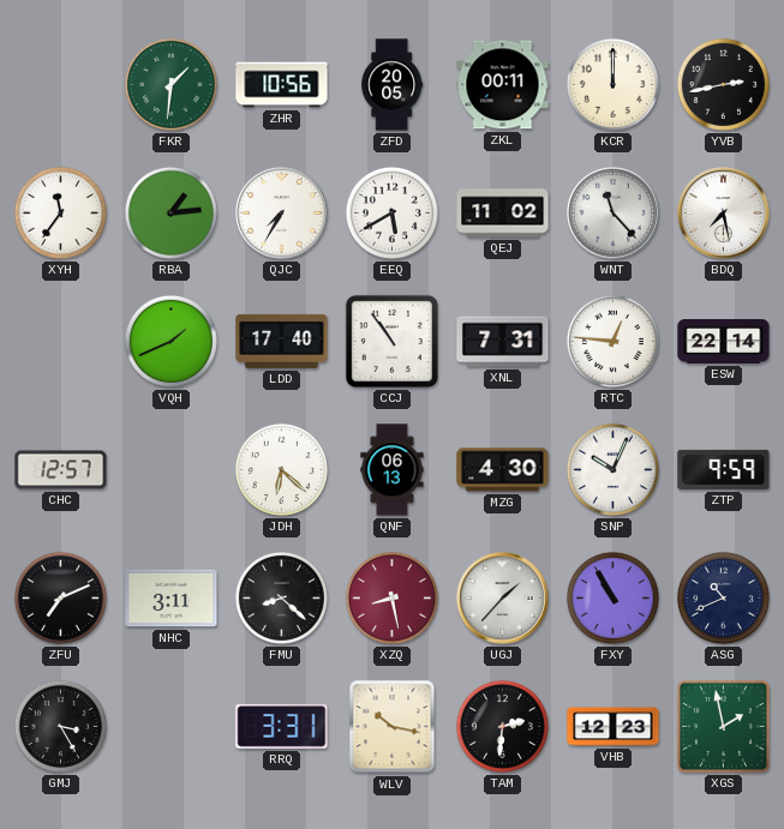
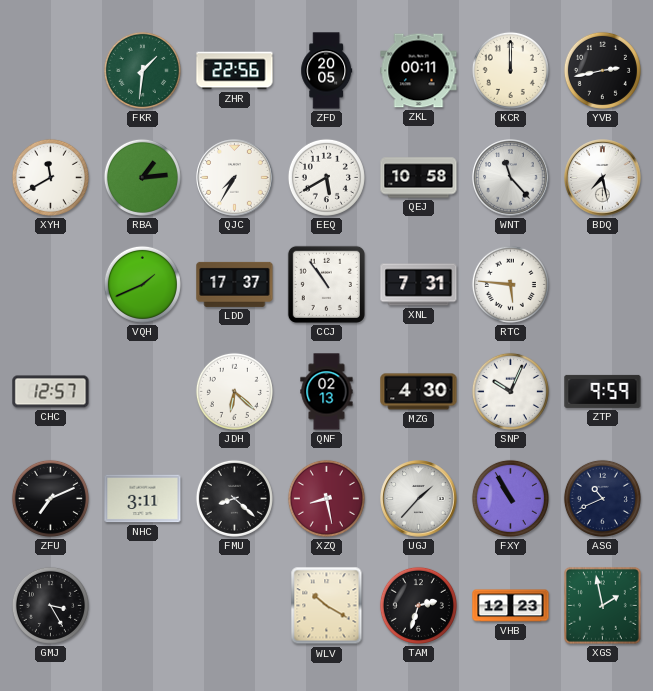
ZHR: 10:56 -> 22:56 (235, 71)
XYH: 11:36 -> 11:40 (50, 177)
QEJ: 11:02 -> 10:58 (419, 178)
LDD: 17:40 -> 17:37 (235, 284)
RTC: 12:46 -> 5:46 (510, 284)
ESW: 22:14 -> none (724, 342)
QNF: 06:13 -> 02:13 (327, 392)
RRQ: 3:31 -> none (282, 727)
WLV: 10:17 -> 10:20 (327, 606)
TAM: 2:31 -> 2:33 (418, 605)
